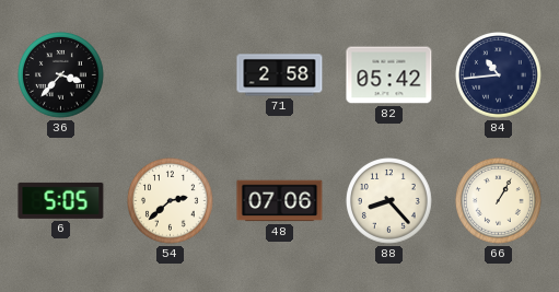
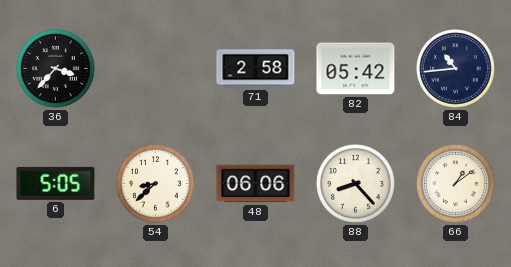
54: 2:38 -> 8:38 (156, 184)
48: 07:06 -> 06:06 (256, 184)
66: 1:05 -> 1:09 (456, 184)
